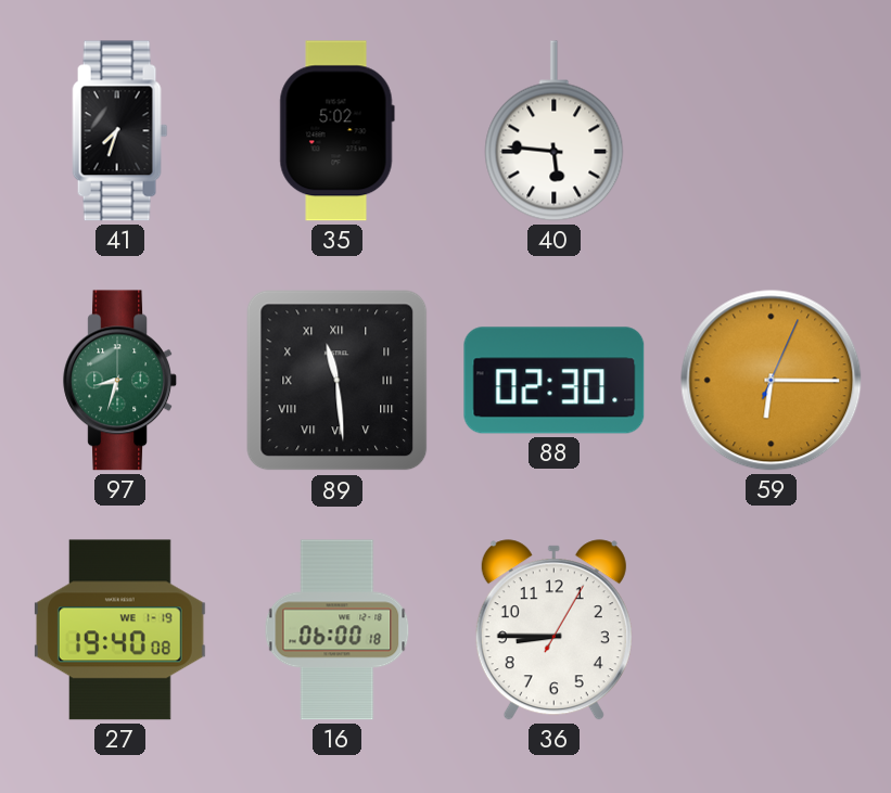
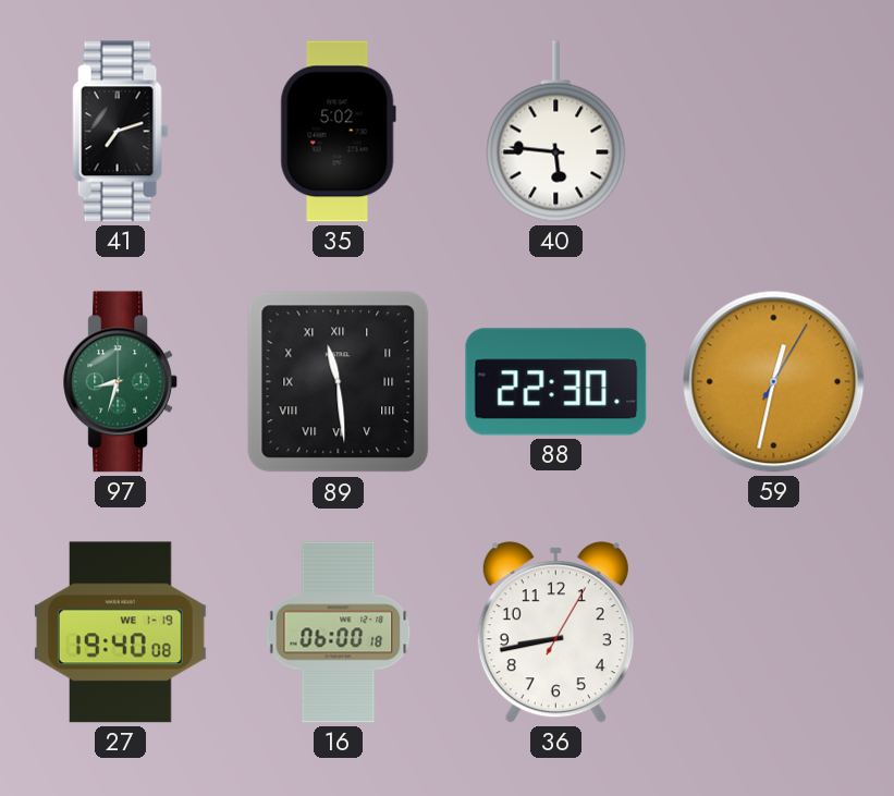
41: 7:33 -> 7:12 (121, 132)
88: 02:30 -> 22:30 (556, 382)
59: 6:15 -> 12:32 (774, 382)
36: 8:45 -> 8:43 (555, 633)
